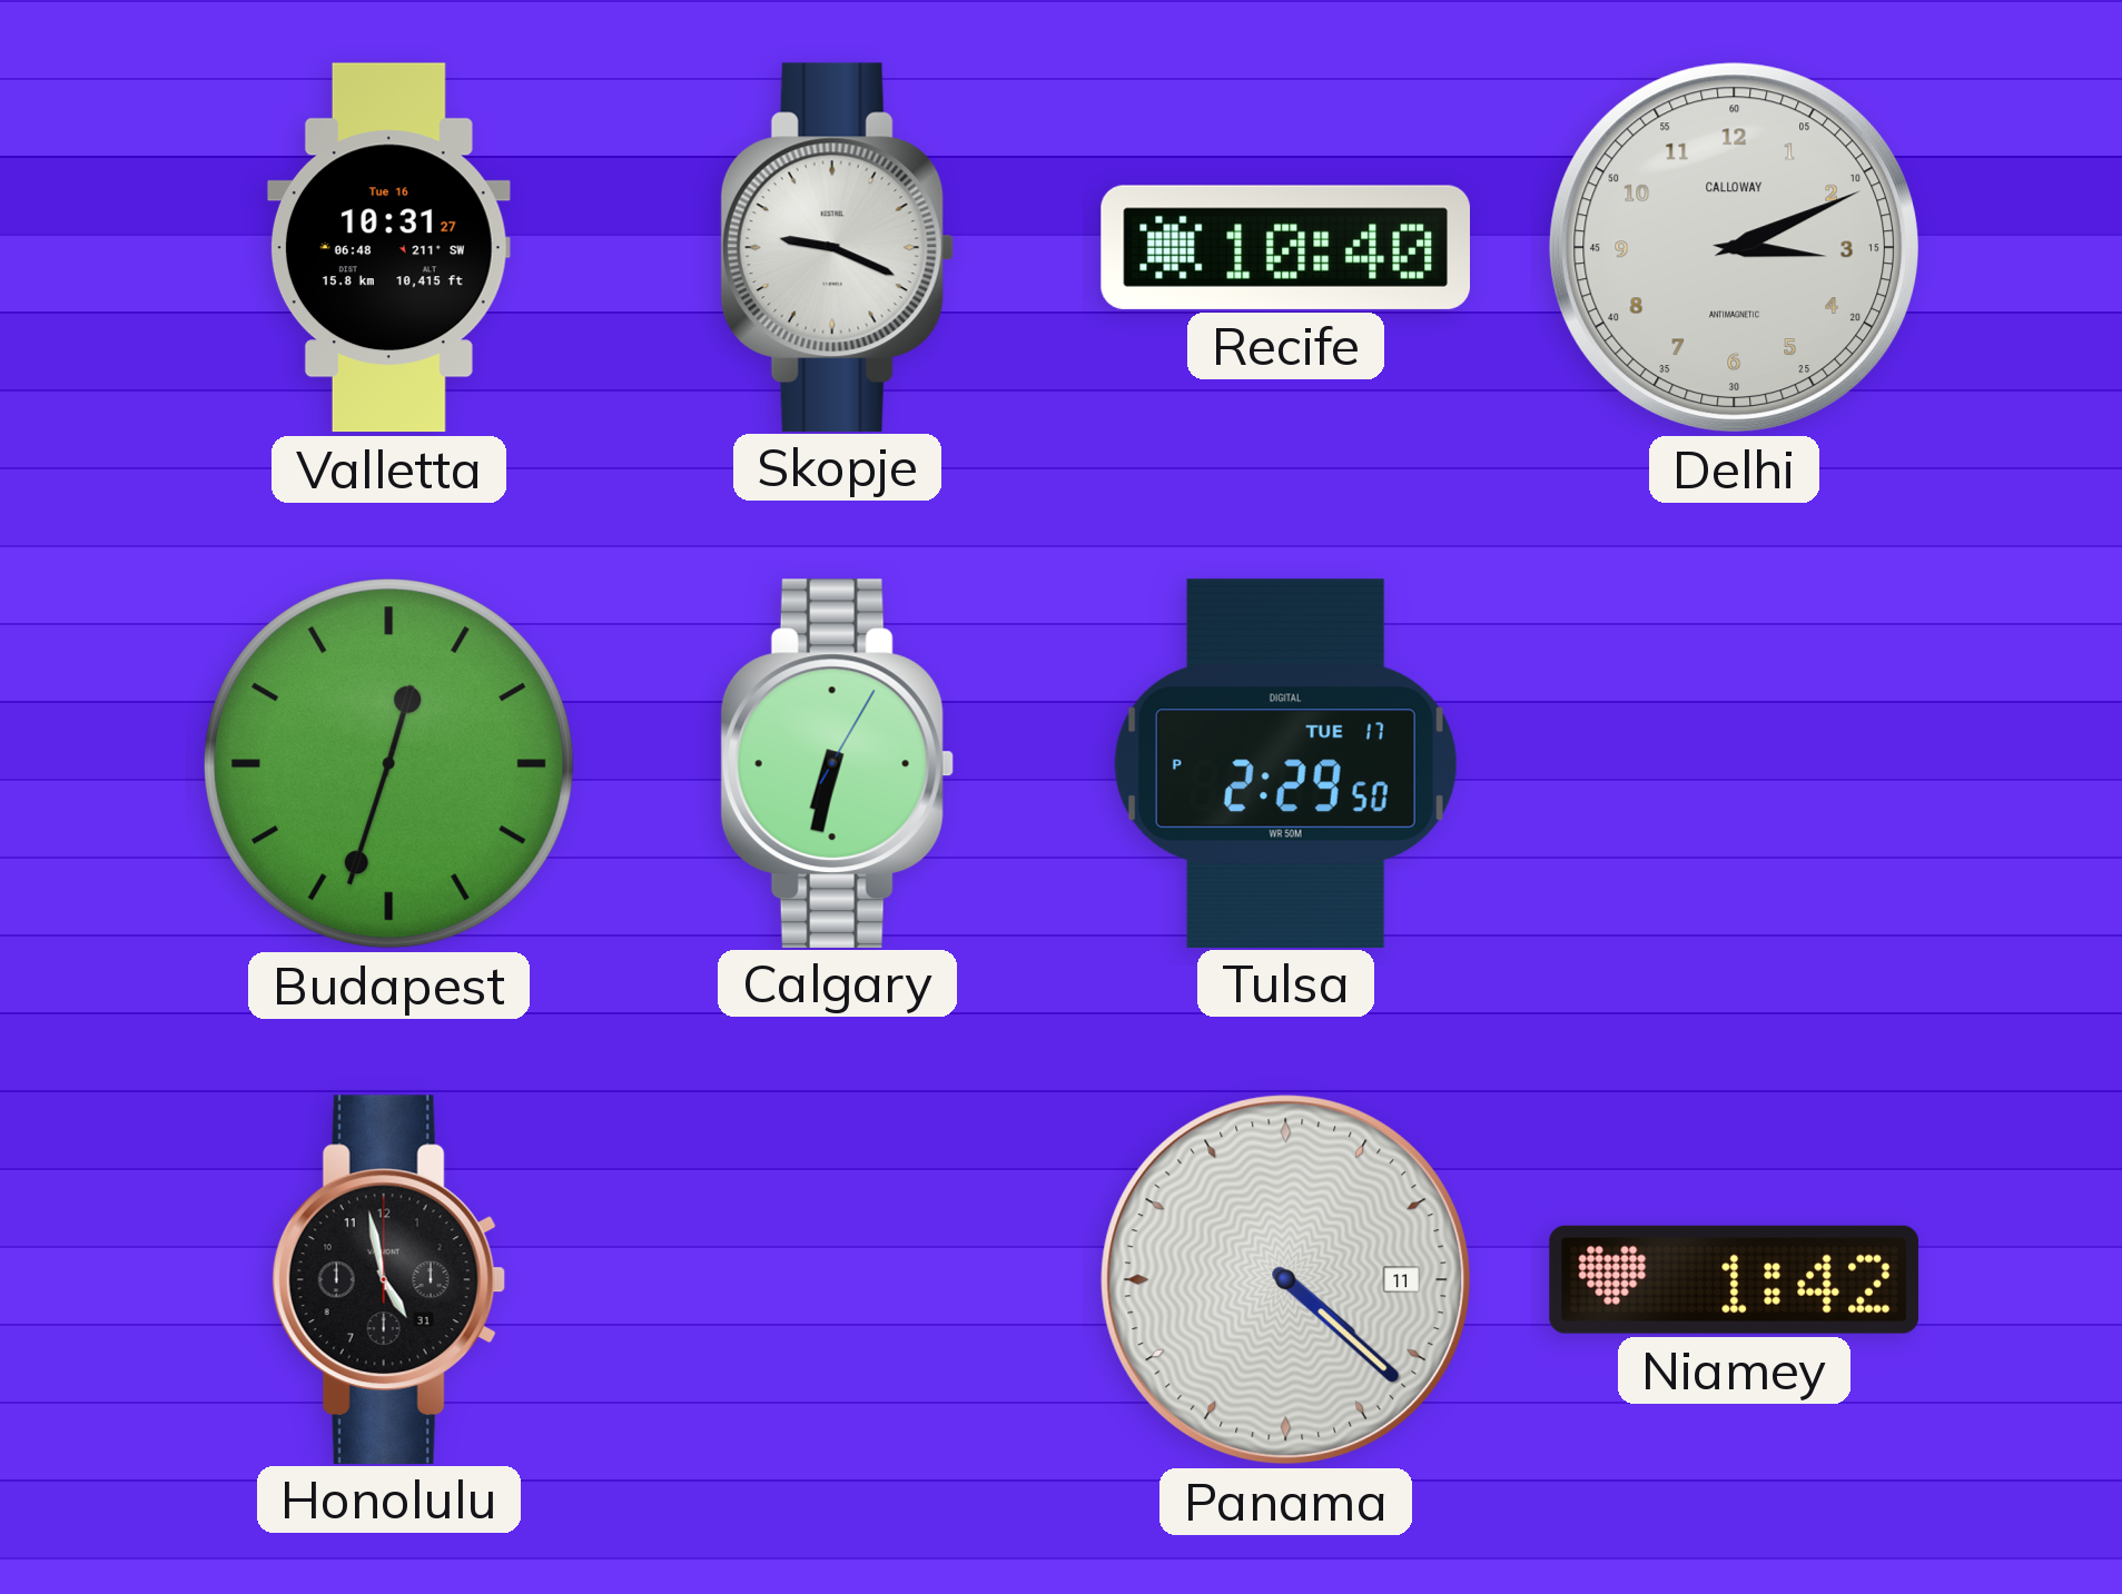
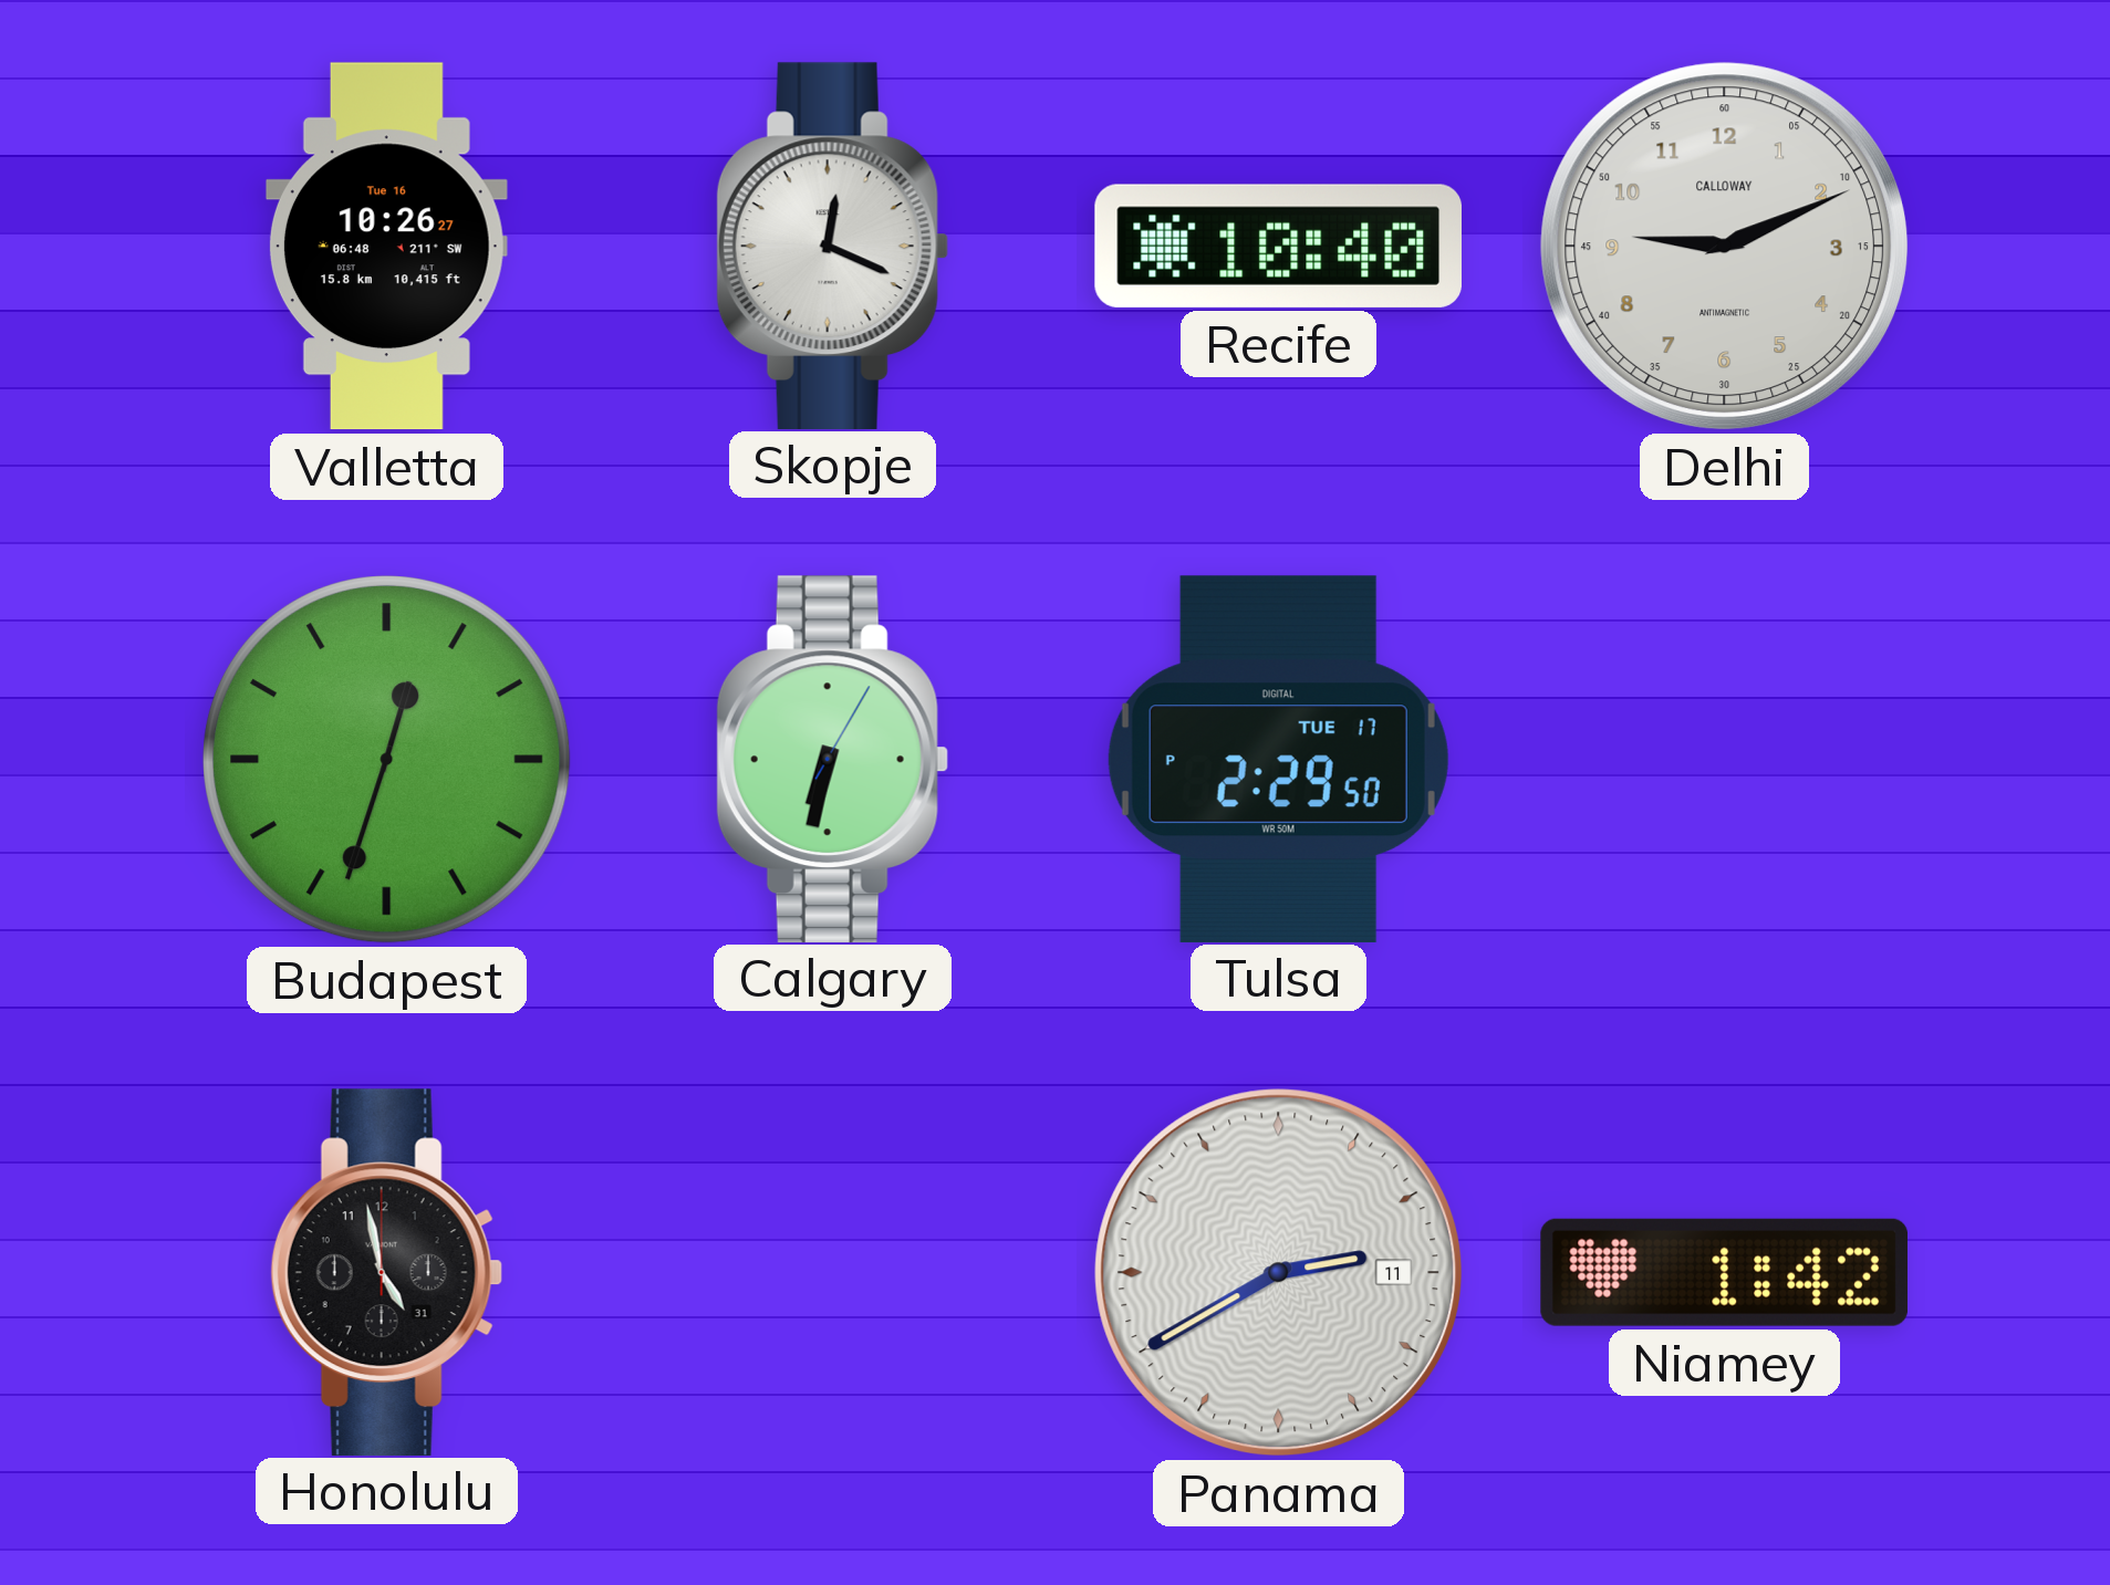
Valletta: 10:31 -> 10:26 (386, 247)
Skopje: 9:19 -> 12:19 (832, 246)
Delhi: 3:11 -> 9:11 (1725, 247)
Panama: 4:22 -> 2:40 (1279, 1273)
